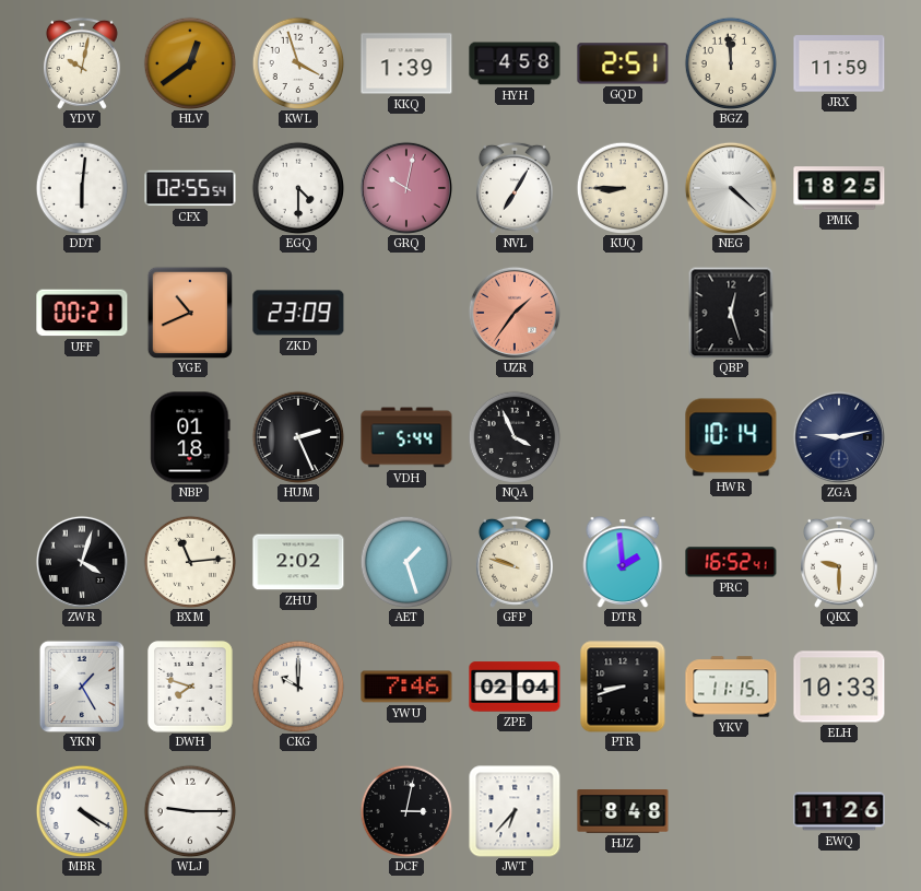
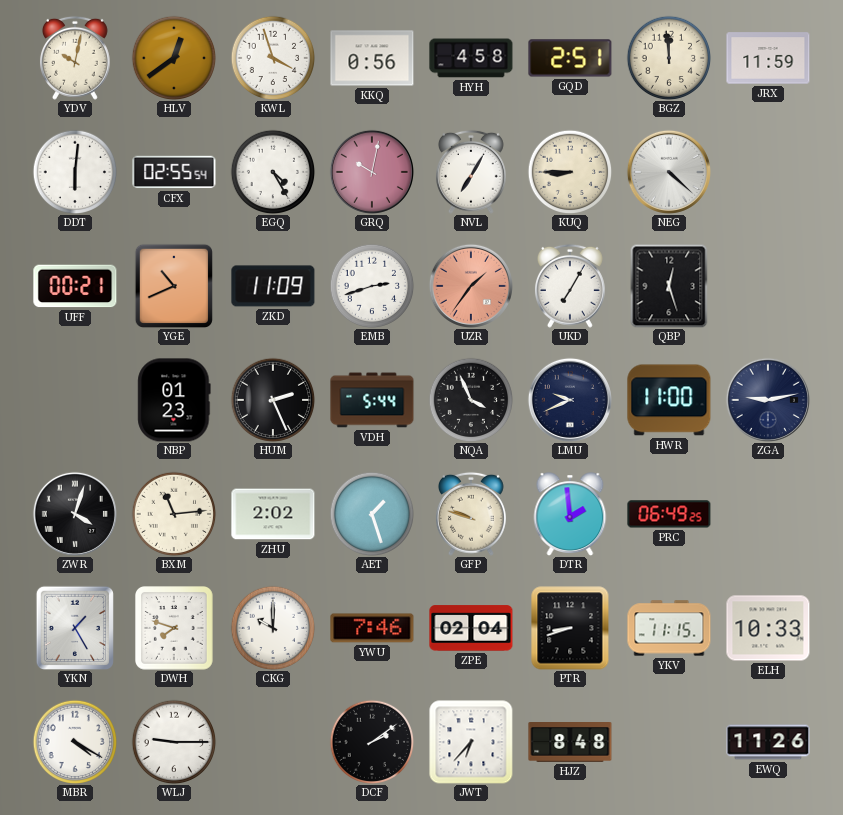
KKQ: 1:39 -> 0:56 (372, 58)
EGQ: 4:30 -> 4:25 (273, 172)
PMK: 18:25 -> none (839, 188)
ZKD: 23:09 -> 11:09 (273, 286)
EMB: none -> 2:42 (372, 286)
UKD: none -> 7:05 (570, 286)
NBP: 01:18 -> 01:23 (174, 400)
LMU: none -> 9:41 (570, 400)
HWR: 10:14 -> 11:00 (669, 400)
PRC: 16:52 -> 06:49 (669, 514)
QKX: 9:30 -> none (839, 562)
DCF: 3:02 -> 2:09 (372, 742)
